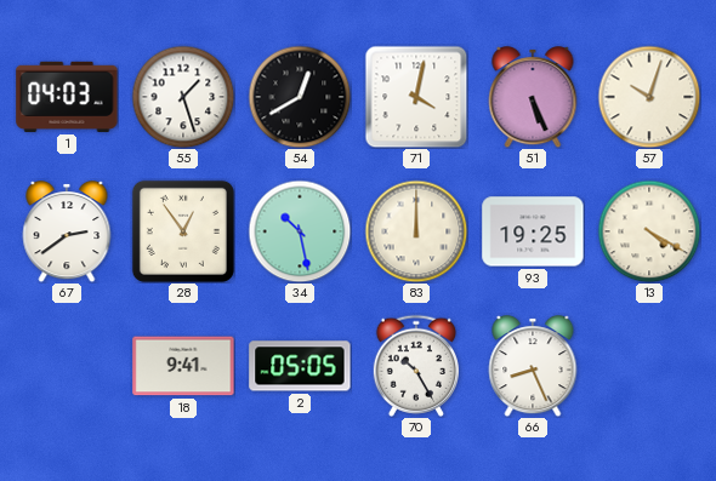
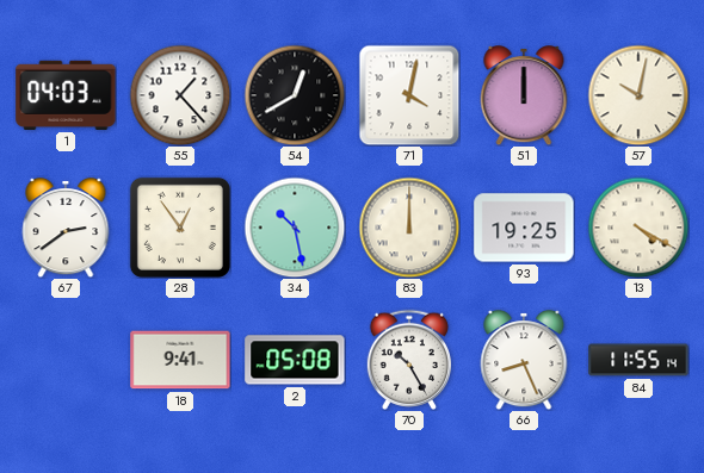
55: 1:27 -> 1:23 (180, 95)
51: 5:26 -> 12:00 (524, 97)
57: 10:03 -> 10:02 (638, 95)
2: 05:05 -> 05:08 (295, 360)
84: none -> 11:55 (638, 360)
